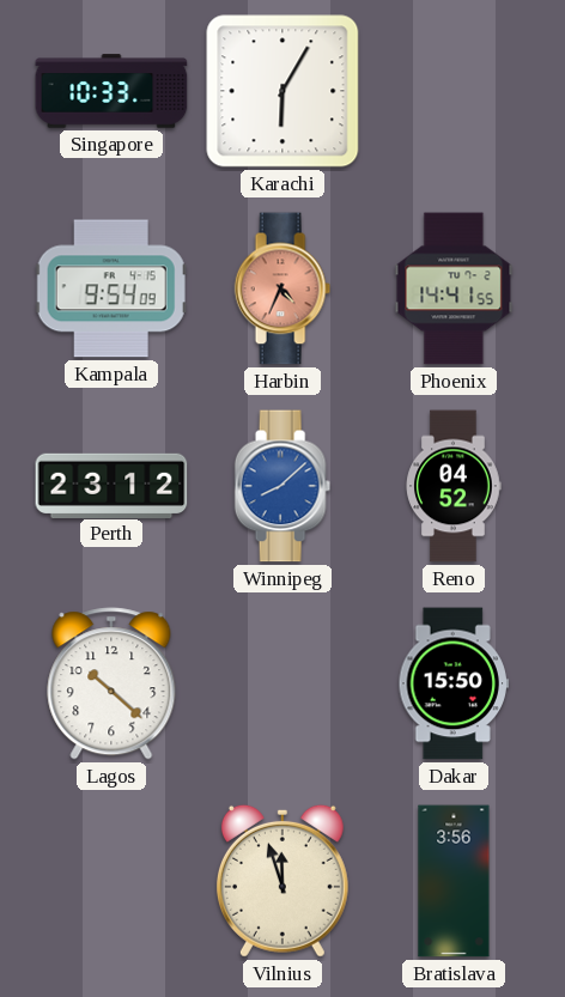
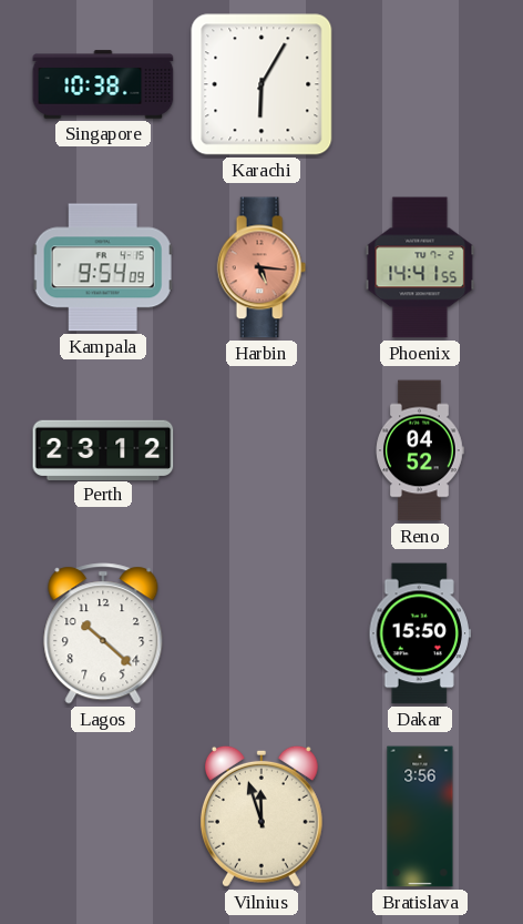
Singapore: 10:33 -> 10:38 (103, 84)
Harbin: 4:34 -> 5:16 (261, 267)
Winnipeg: 8:08 -> none (282, 486)
